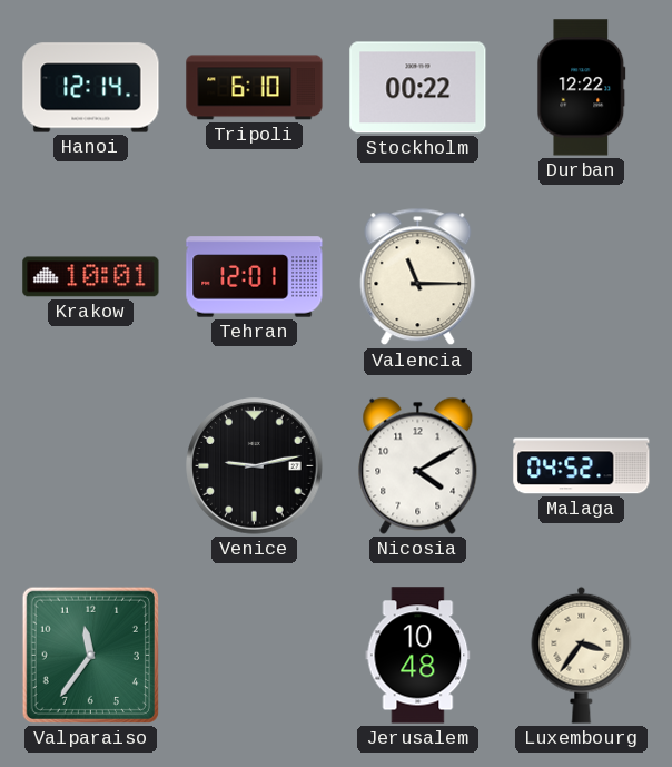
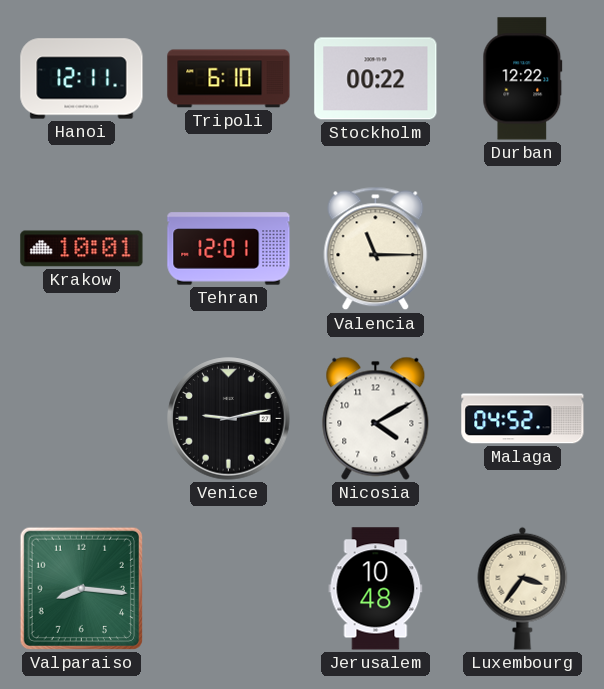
Hanoi: 12:14 -> 12:11 (82, 79)
Valparaiso: 11:36 -> 8:16 (81, 588)
